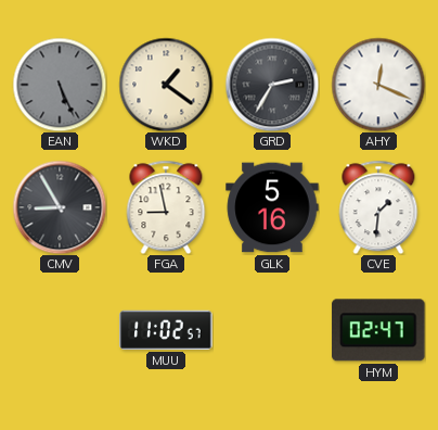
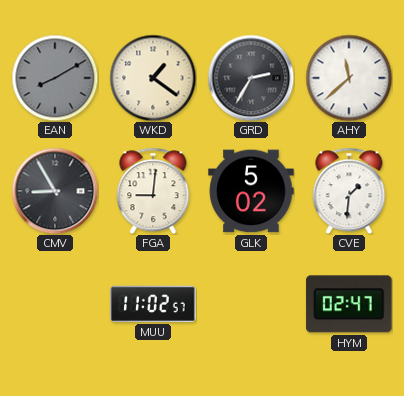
EAN: 5:26 -> 8:10 (55, 78)
AHY: 12:19 -> 11:38 (349, 78)
FGA: 8:58 -> 9:01 (153, 191)
GLK: 5:16 -> 5:02 (251, 191)
